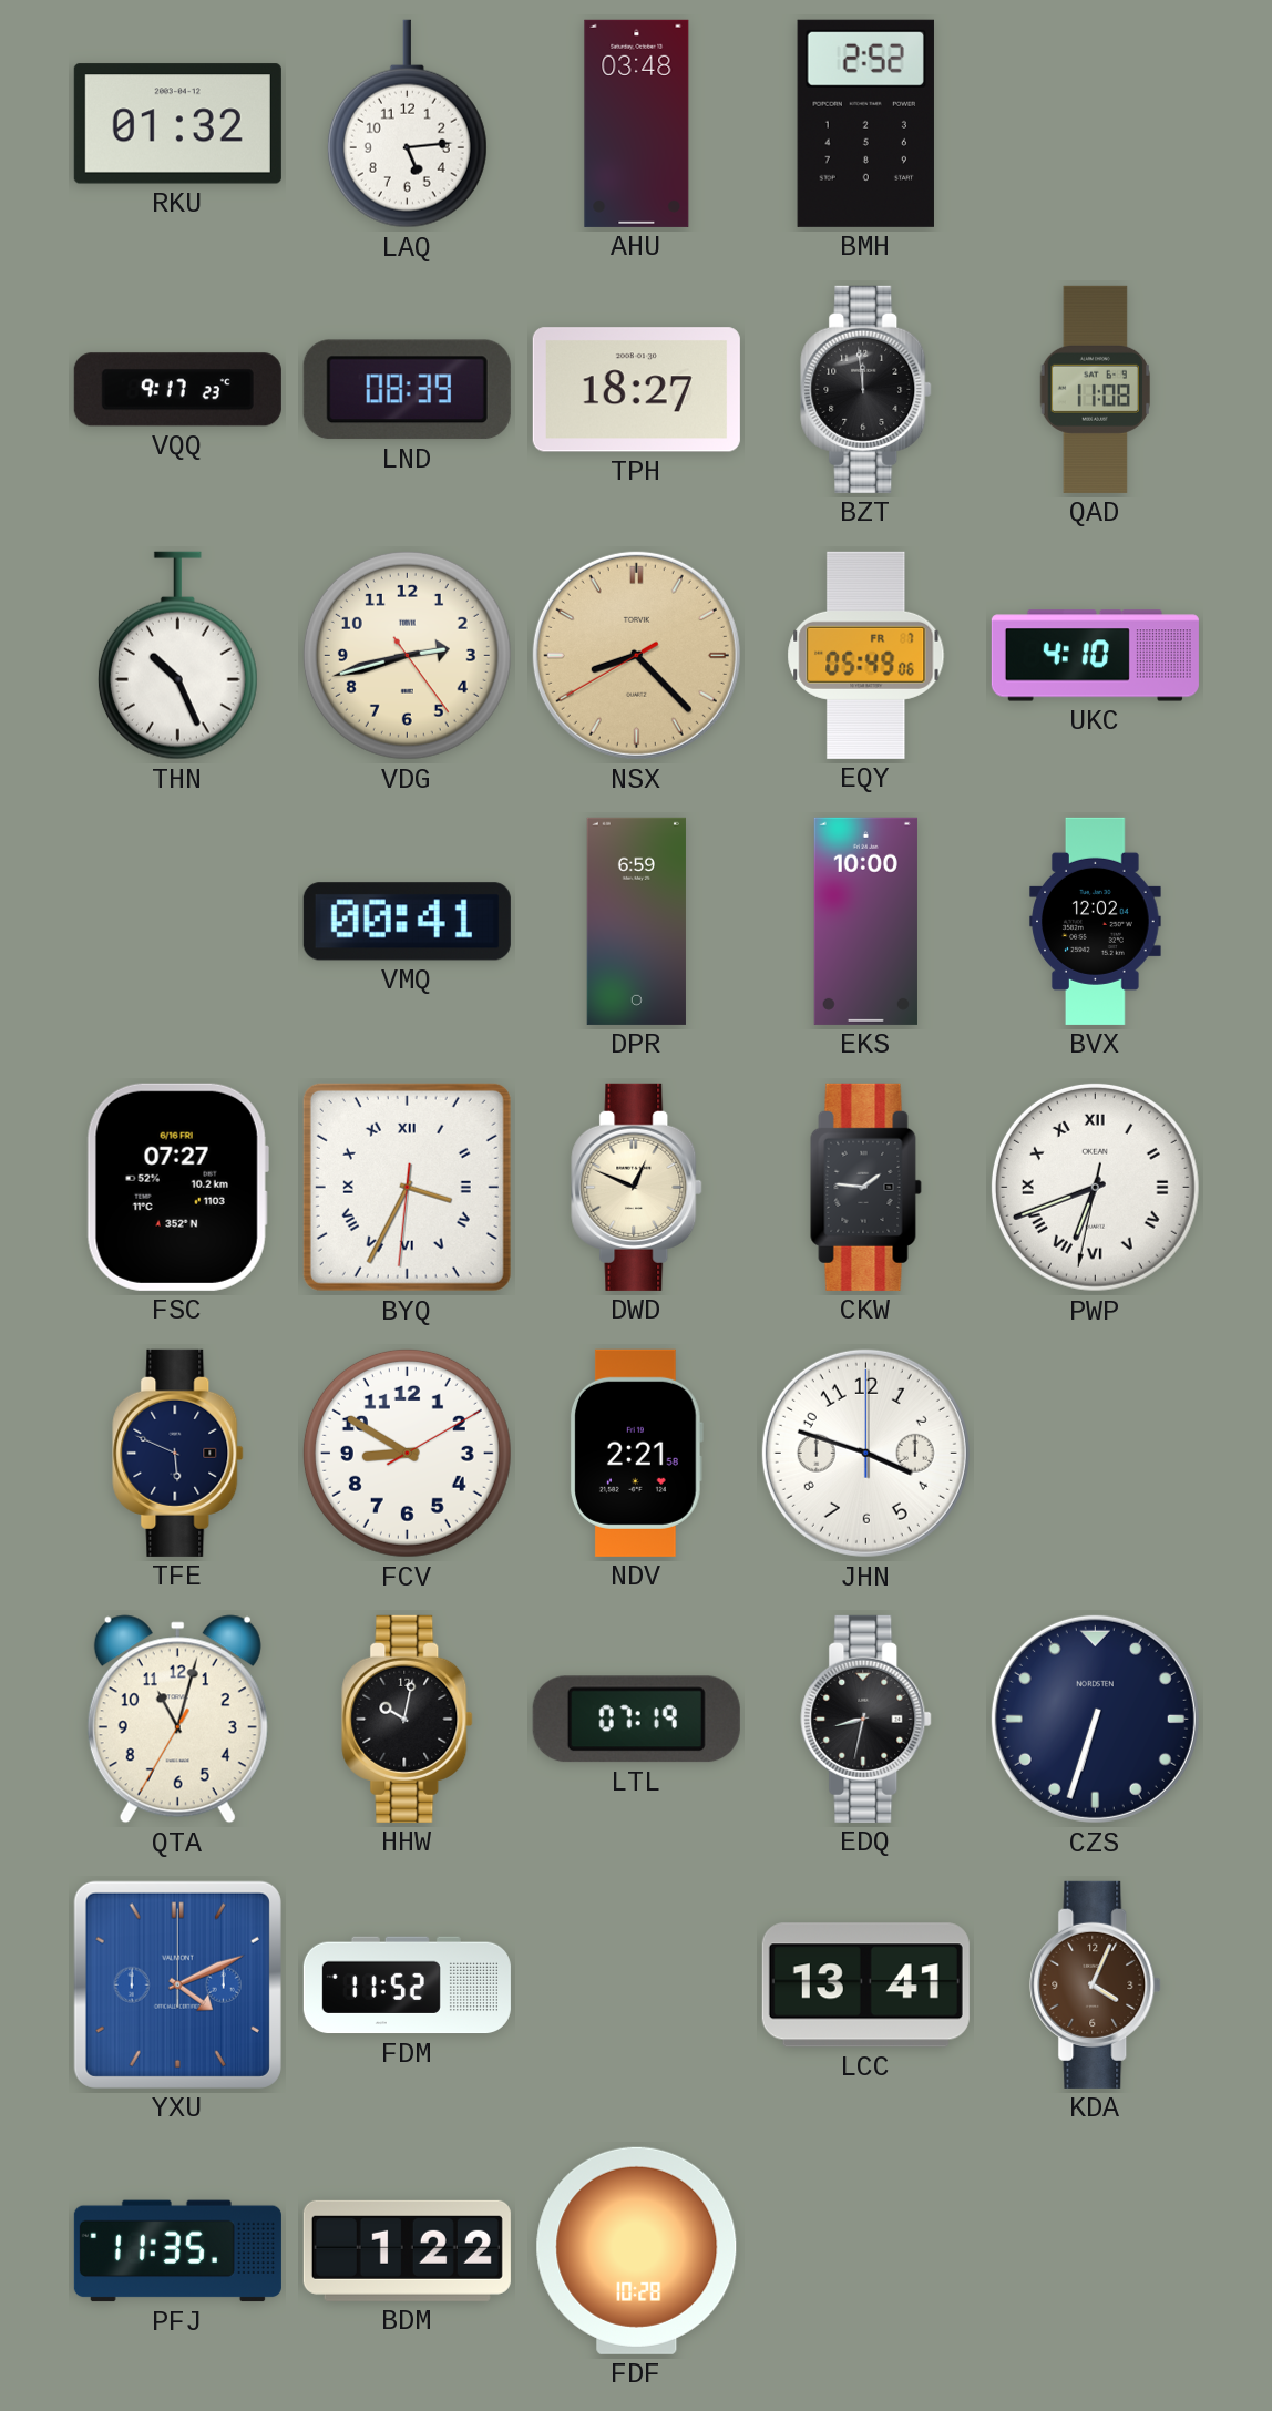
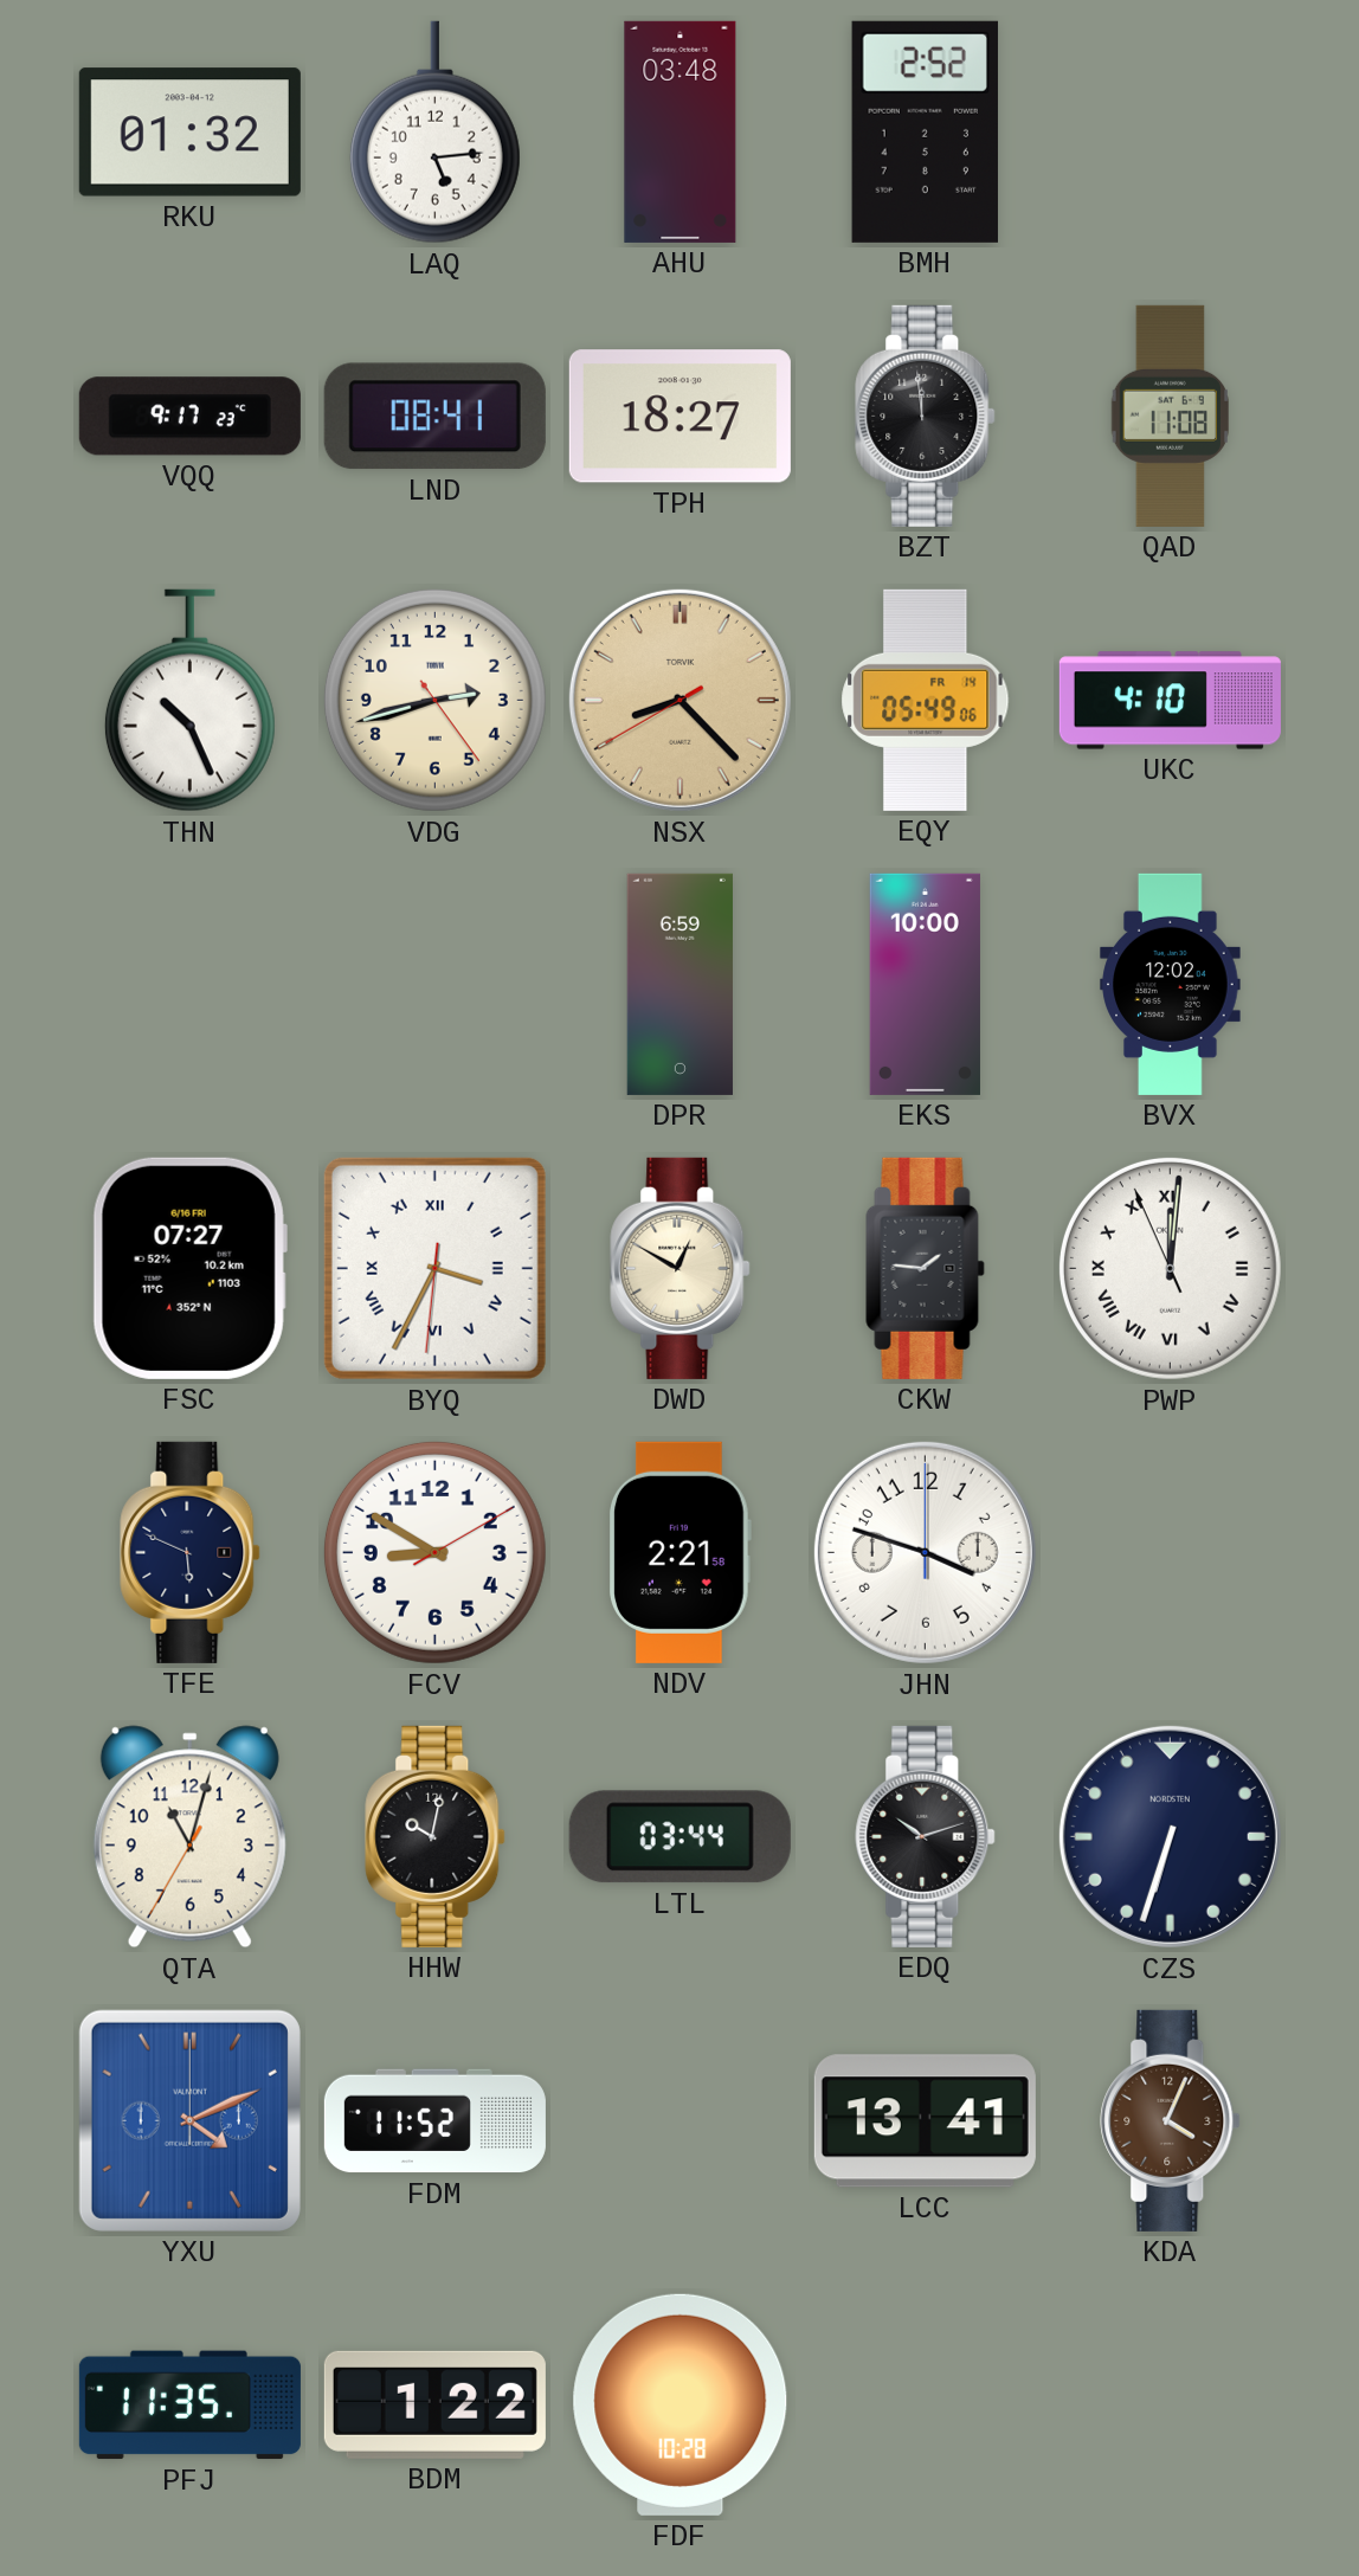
LND: 08:39 -> 08:41 (434, 417)
EQY date: FR 7 -> FR 14 (926, 700)
VMQ: 00:41 -> none (407, 922)
DWD: 12:49 -> 12:50 (681, 1268)
PWP: 6:41 -> 12:00 (1170, 1268)
LTL: 07:19 -> 03:44 (680, 1837)
EDQ: 8:32 -> 10:12 (926, 1836)
